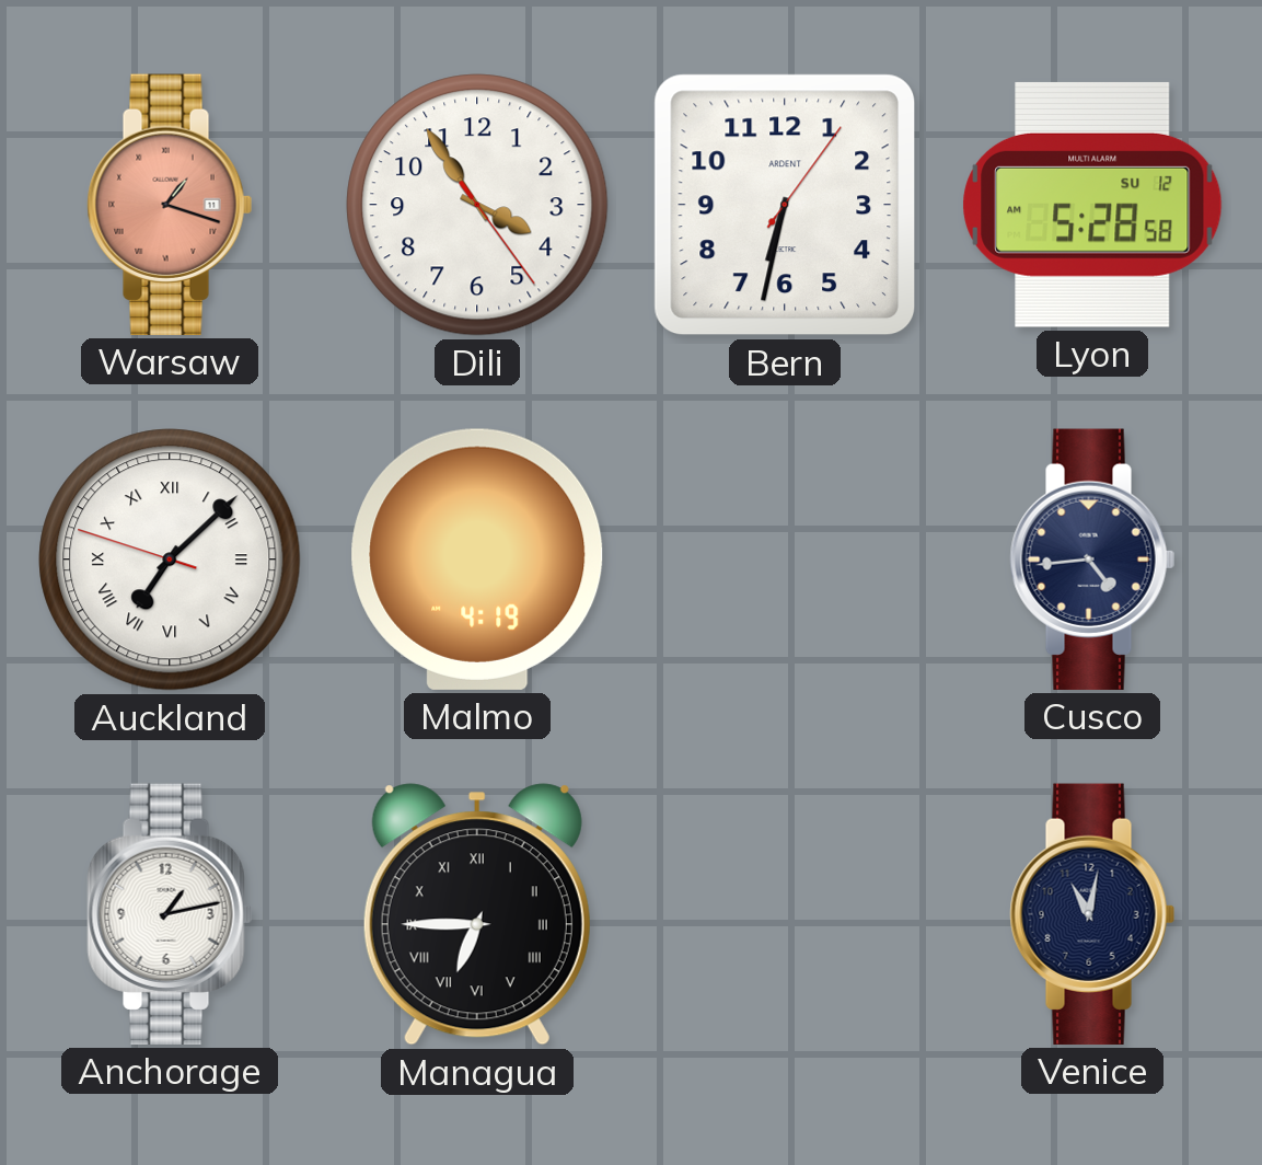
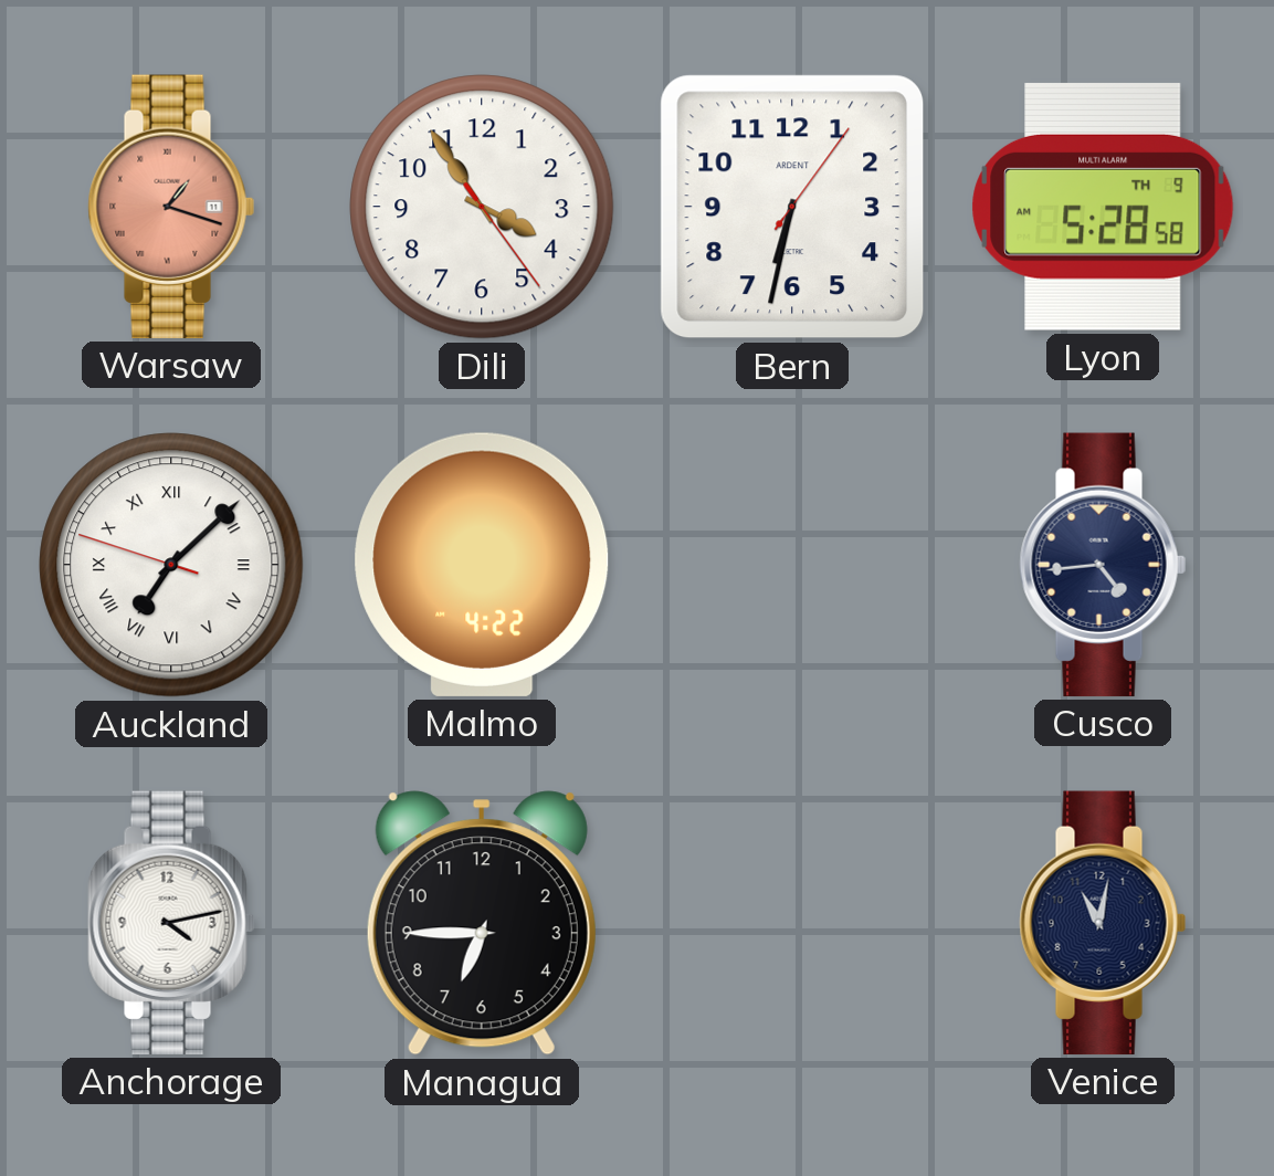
Lyon date: SU 12 -> TH 9 (1103, 207)
Malmo: 4:19 -> 4:22 (482, 565)
Anchorage: 1:13 -> 4:13 (171, 923)
Managua numerals: Roman -> Arabic (482, 923)
